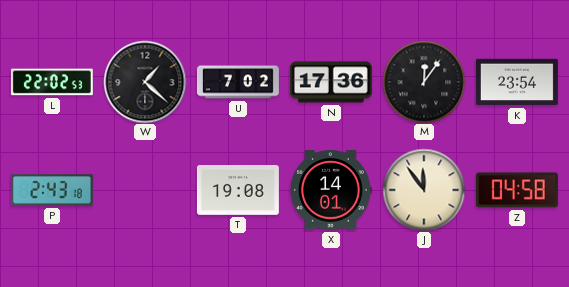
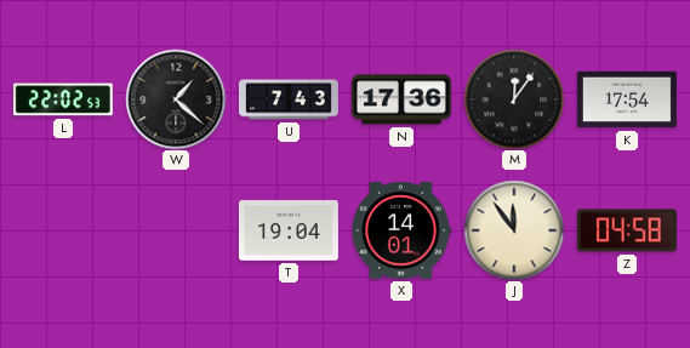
U: 7:02 -> 7:43 (289, 99)
K: 23:54 -> 17:54 (627, 99)
P: 2:43 -> none (52, 190)
T: 19:08 -> 19:04 (289, 232)
